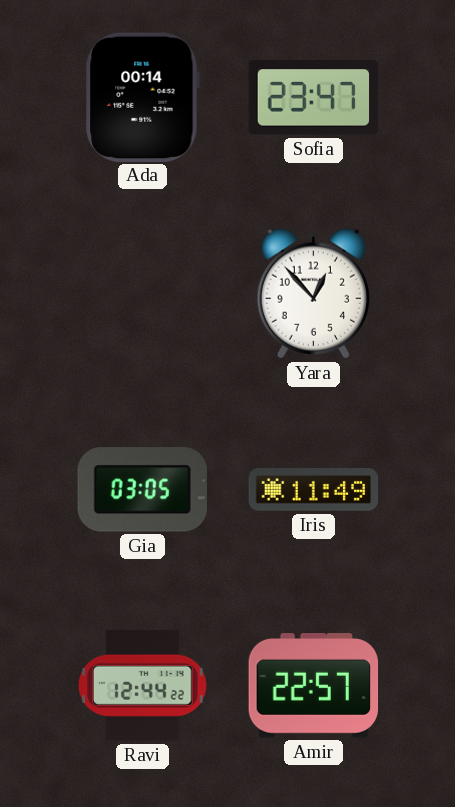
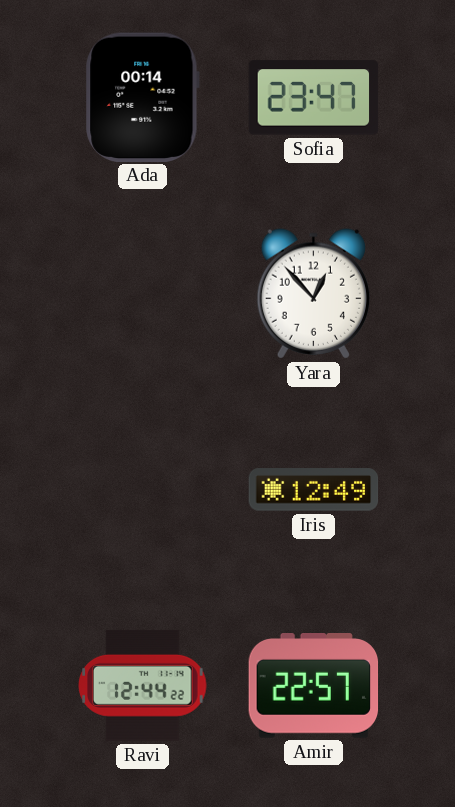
Gia: 03:05 -> none (142, 490)
Iris: 11:49 -> 12:49 (314, 490)
